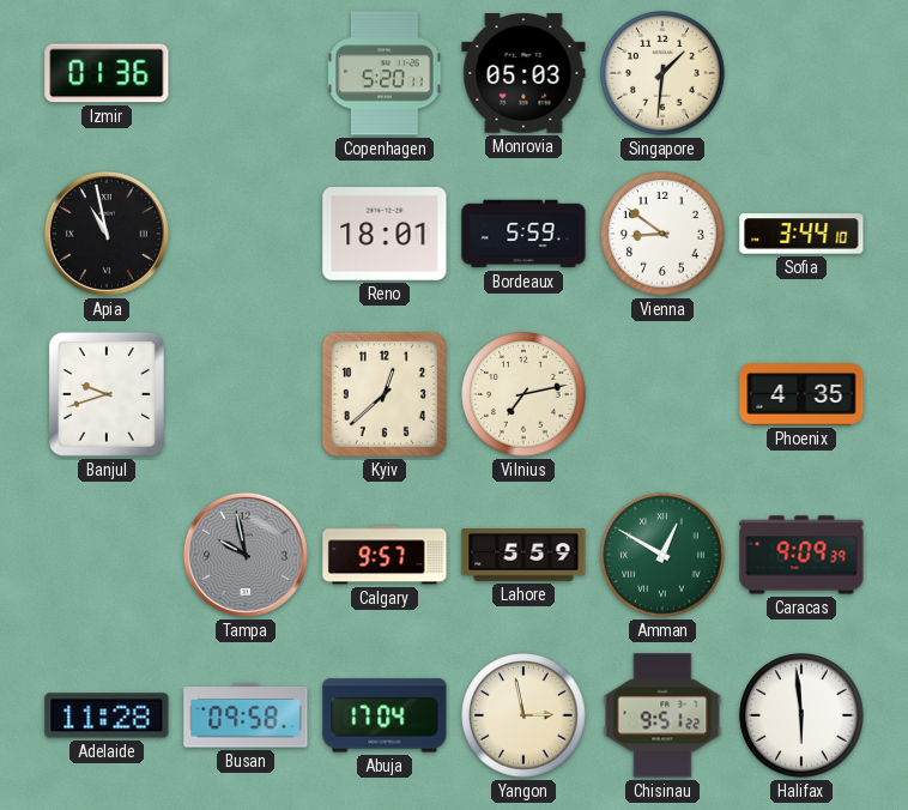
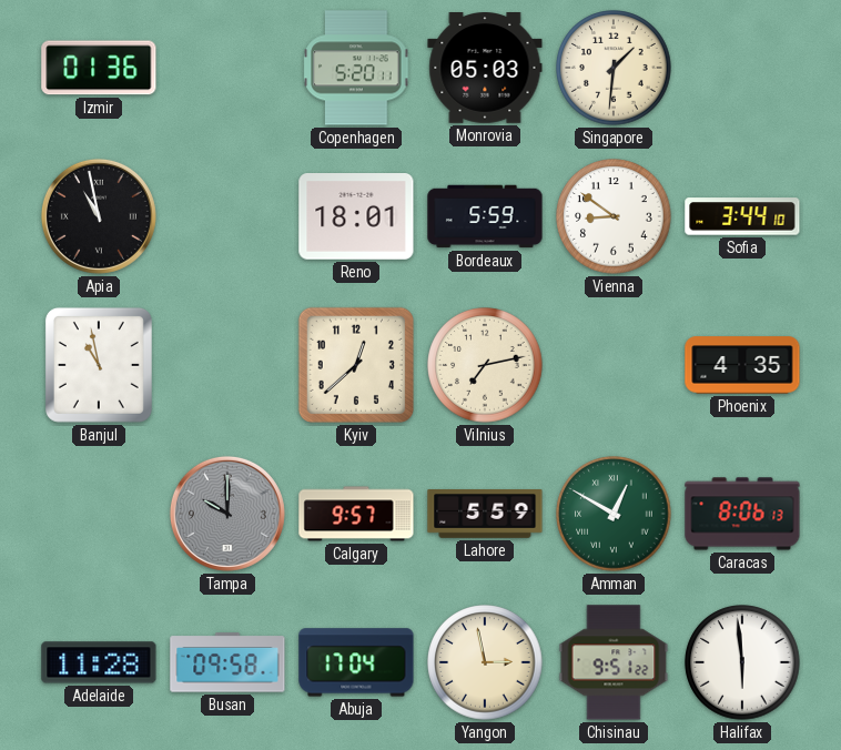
Banjul: 9:42 -> 10:58 (99, 365)
Tampa: 9:58 -> 10:00 (227, 514)
Caracas: 9:09 -> 8:06 (742, 514)
